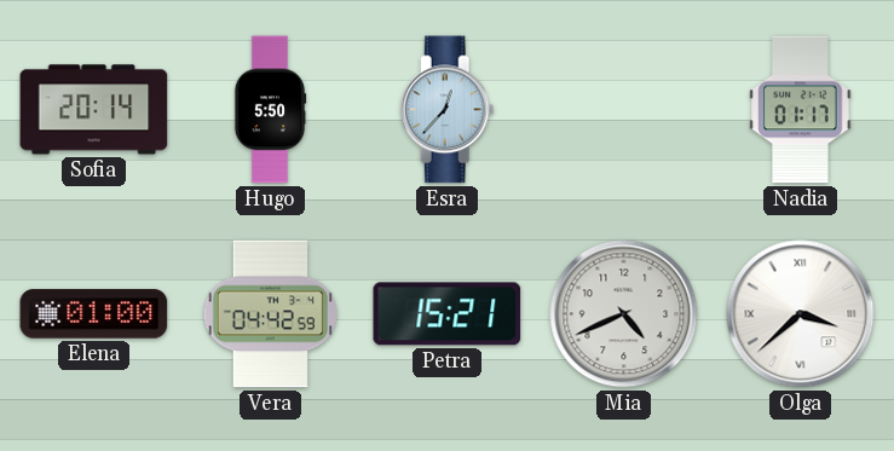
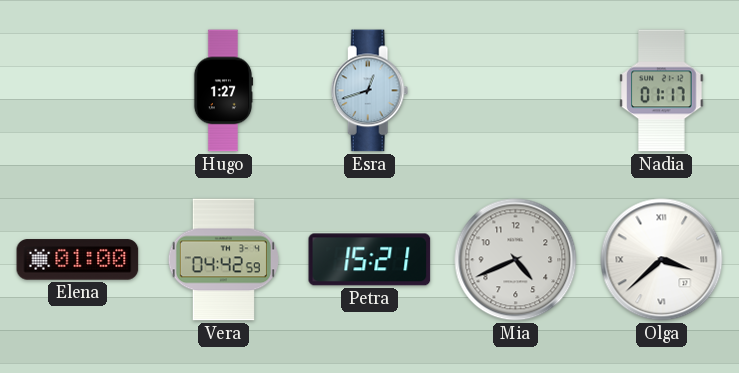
Sofia: 20:14 -> none (94, 110)
Hugo: 5:50 -> 1:27 (223, 91)
Esra: 12:37 -> 12:42 (370, 91)
